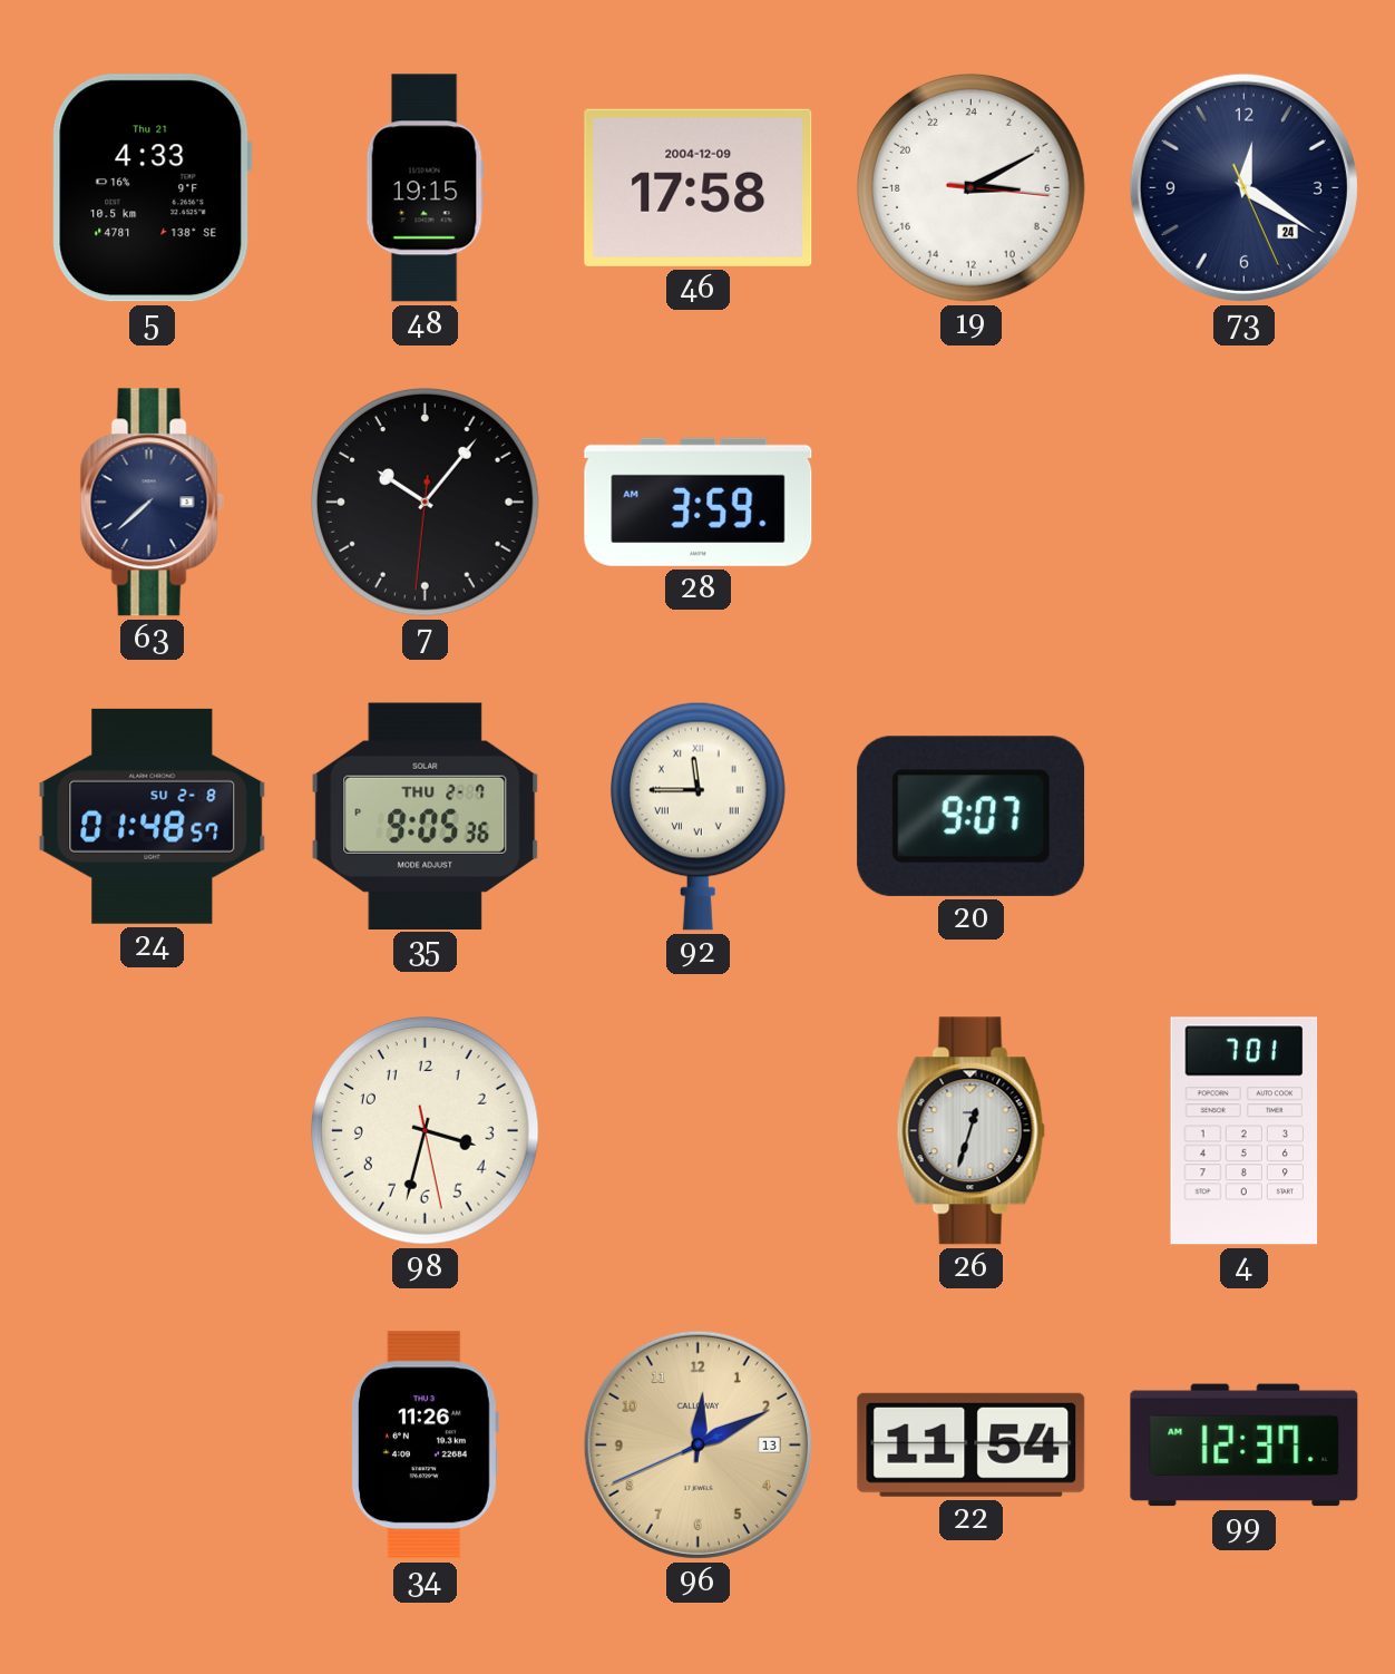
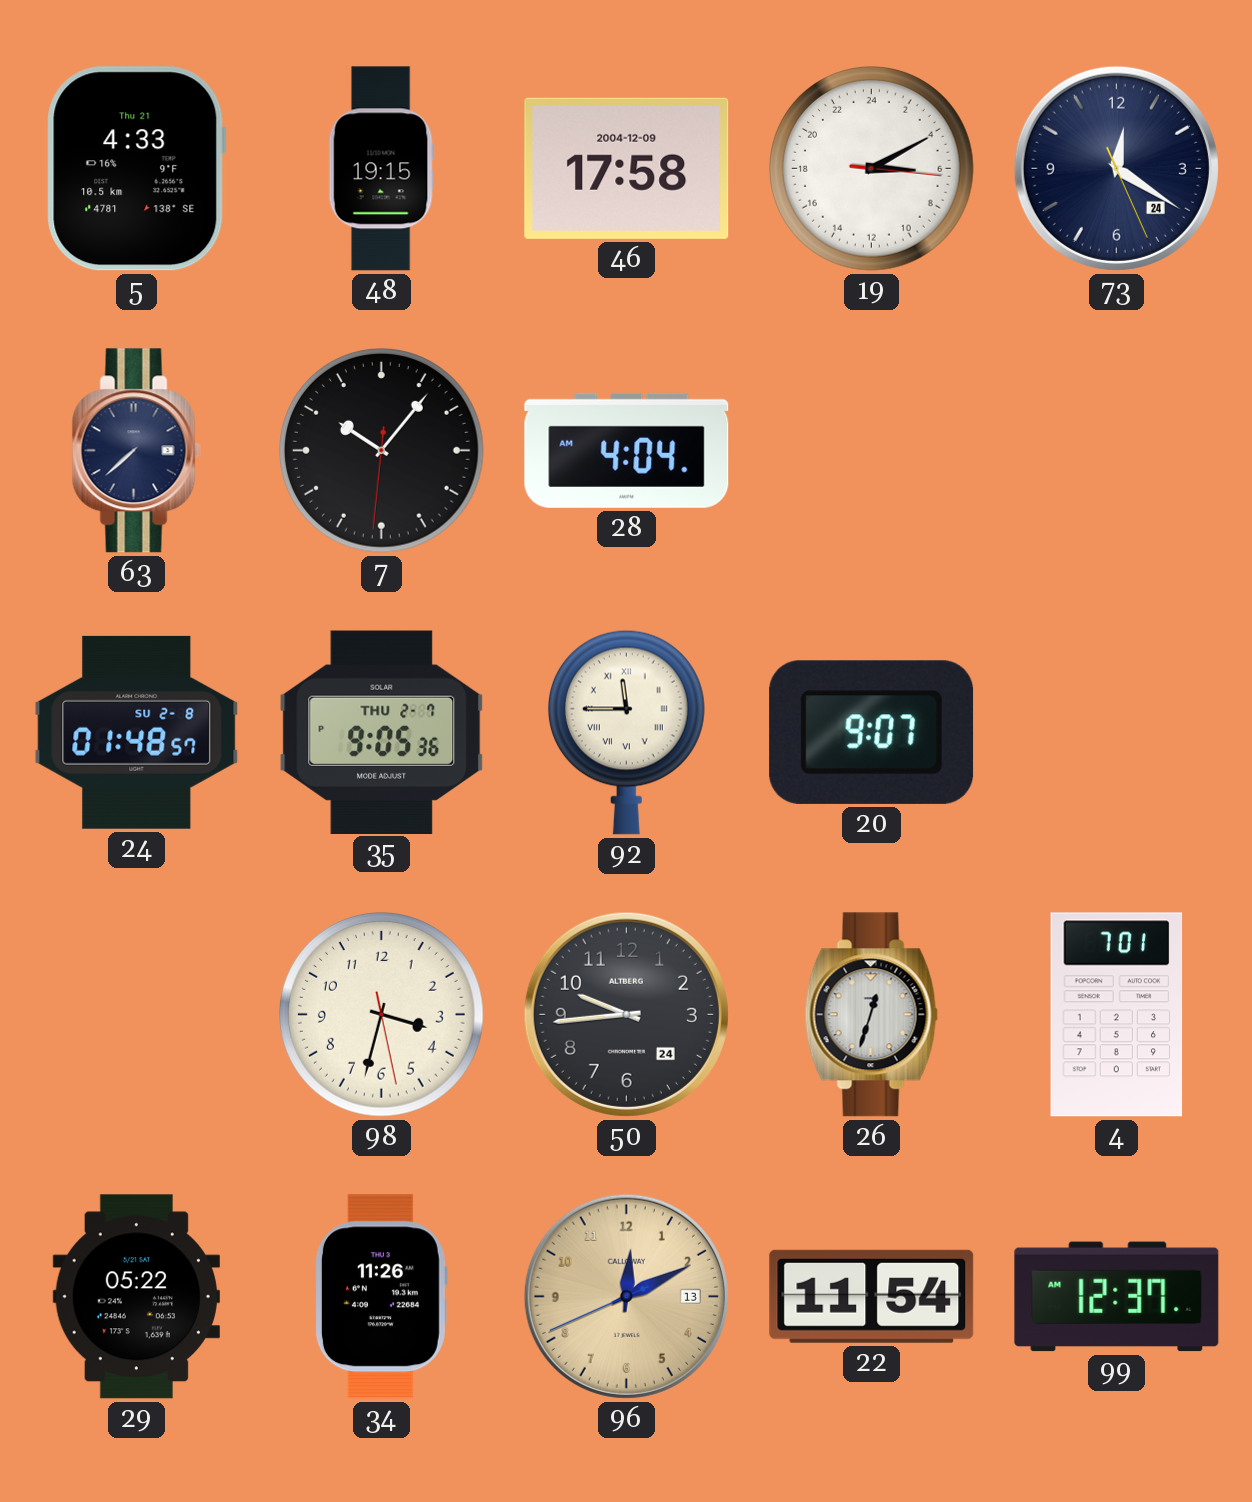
28: 3:59 -> 4:04 (627, 450)
50: none -> 9:44 (626, 1014)
29: none -> 05:22 (136, 1297)
